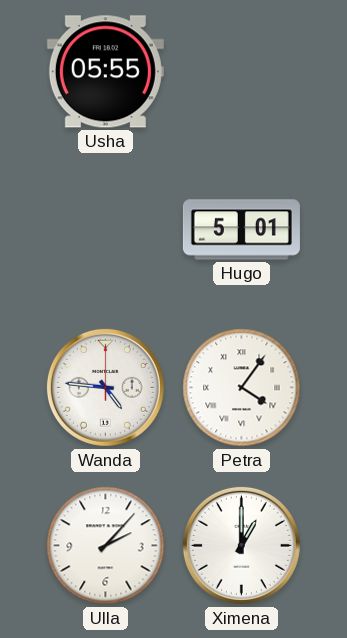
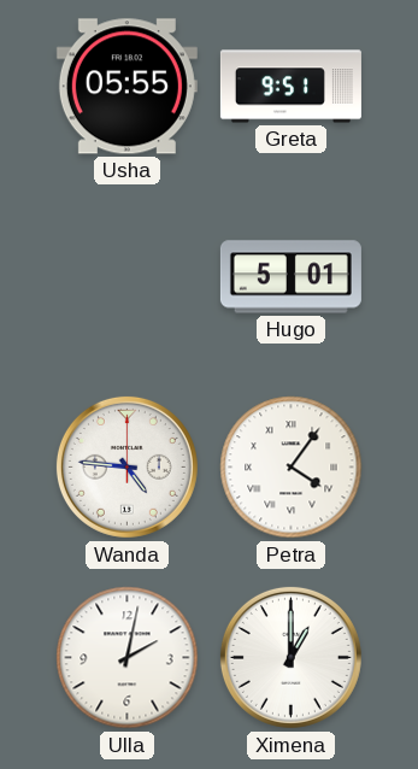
Greta: none -> 9:51 (290, 87)
Ulla: 2:07 -> 2:02 (128, 658)
